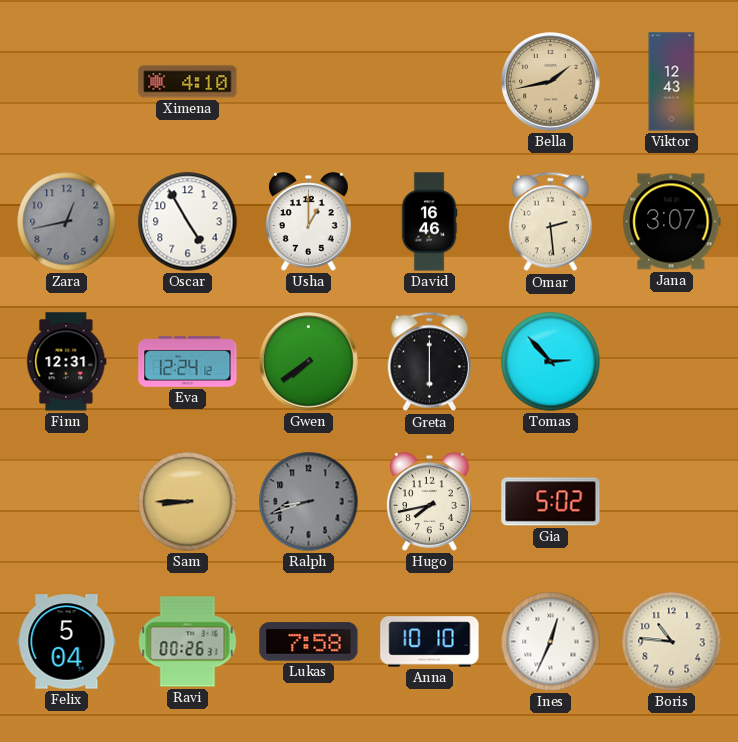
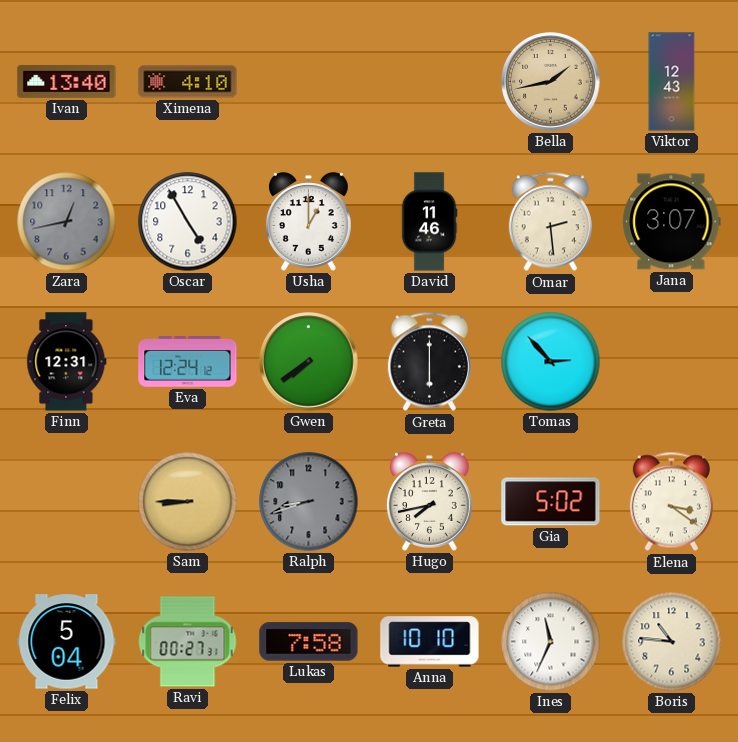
Ivan: none -> 13:40 (67, 82)
David: 16:46 -> 11:46 (429, 222)
Elena: none -> 3:21 (671, 502)
Ravi: 00:26 -> 00:27 (188, 642)
Ines: 12:34 -> 11:34 (551, 642)
